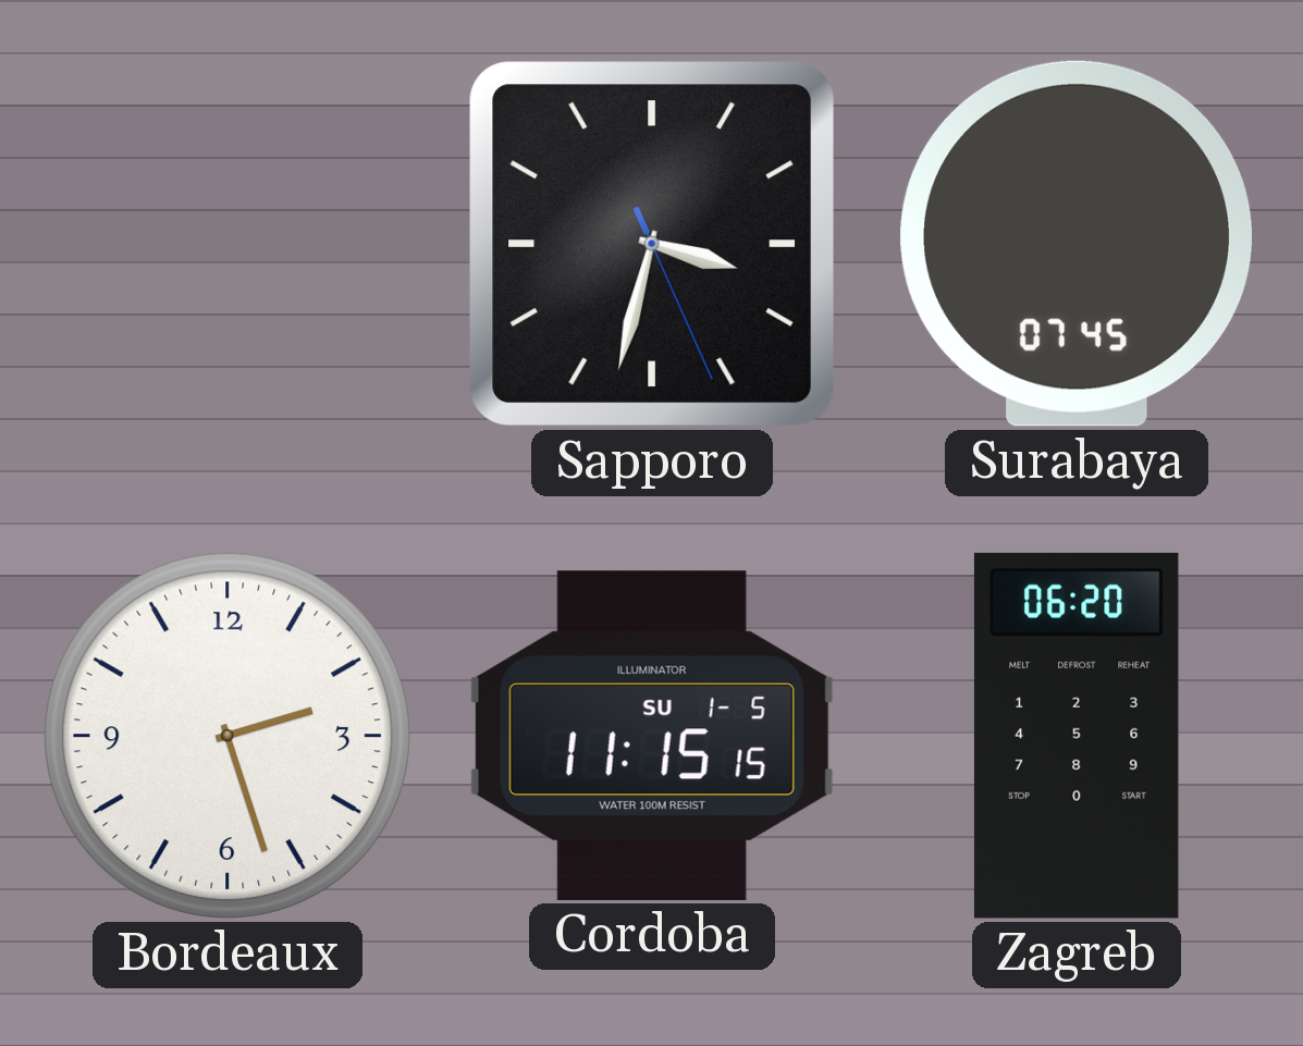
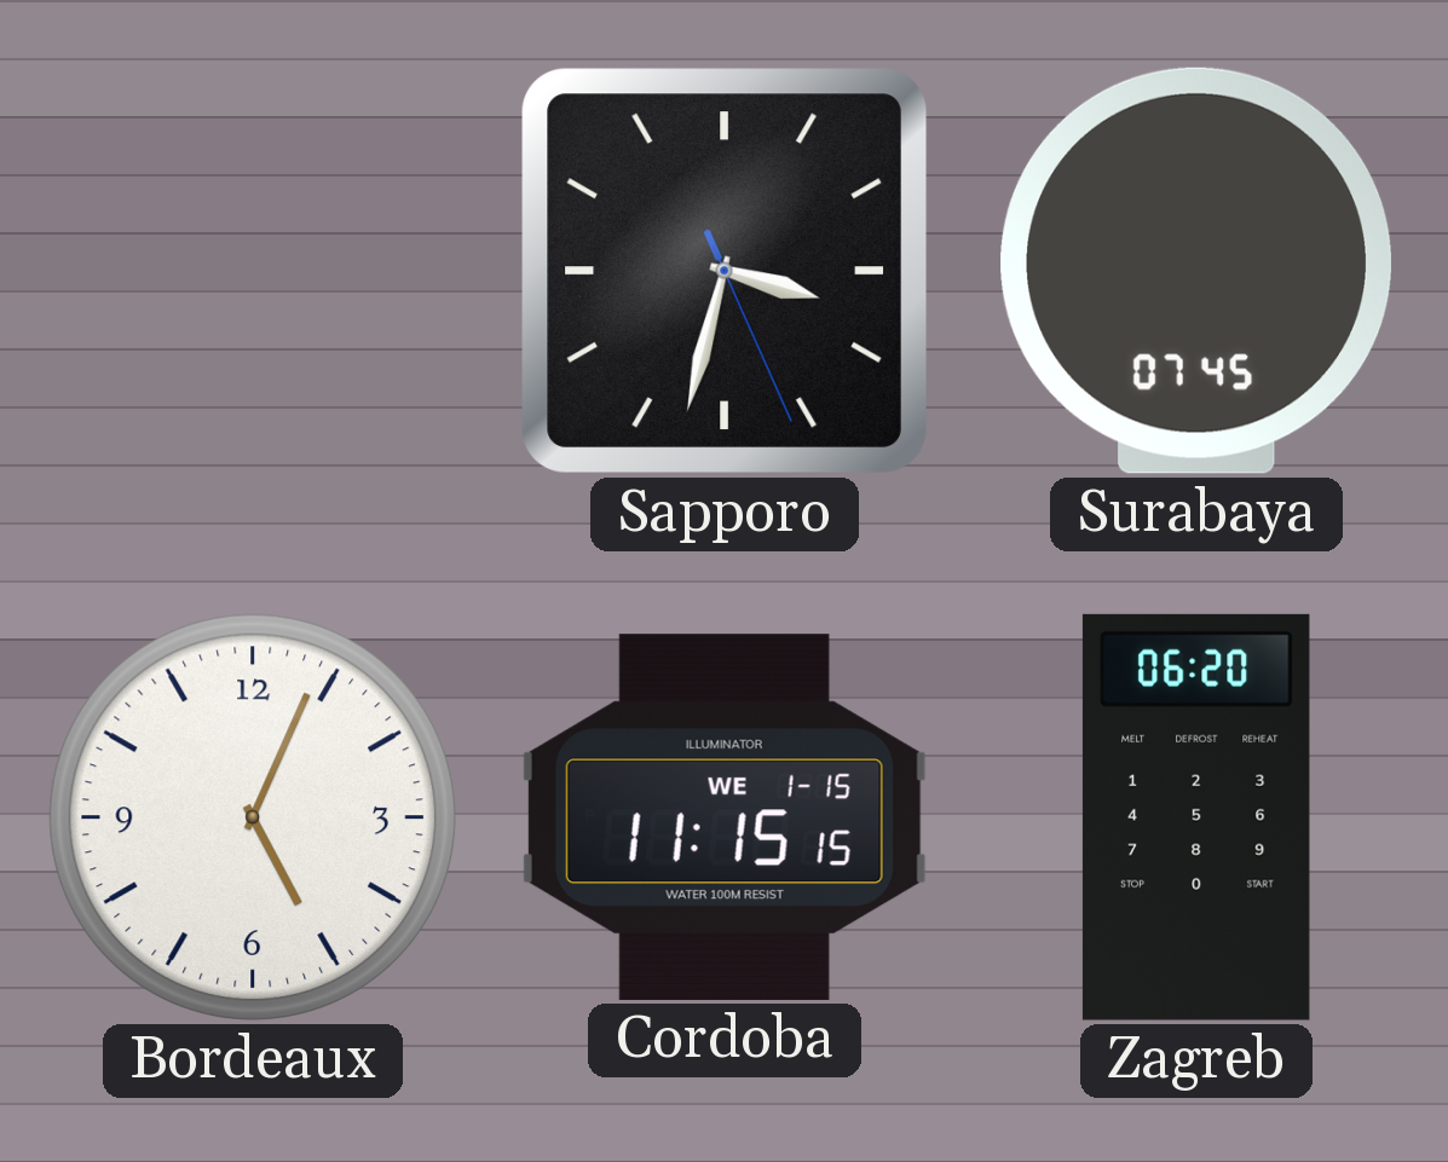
Bordeaux: 2:27 -> 5:04 (253, 817)
Cordoba date: SU 1-5 -> WE 1-15 (725, 817)
